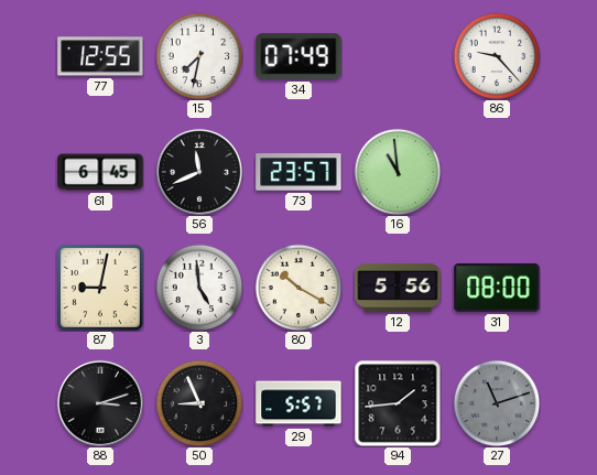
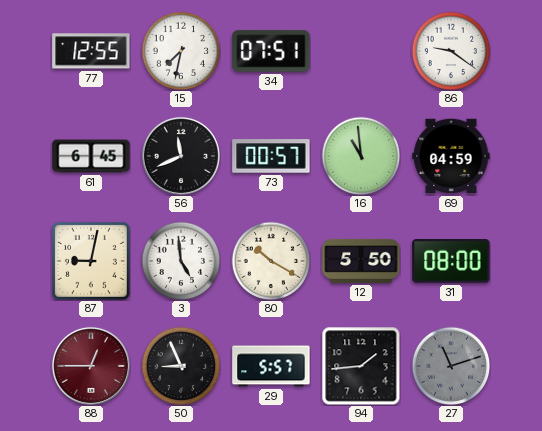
34: 07:49 -> 07:51 (271, 51)
86: 9:23 -> 9:21 (451, 51)
73: 23:57 -> 00:57 (271, 156)
69: none -> 04:59 (451, 156)
12: 5:56 -> 5:50 (361, 261)
88: 3:12 -> 12:45 (91, 366)
88 dial: black -> burgundy (91, 366)
